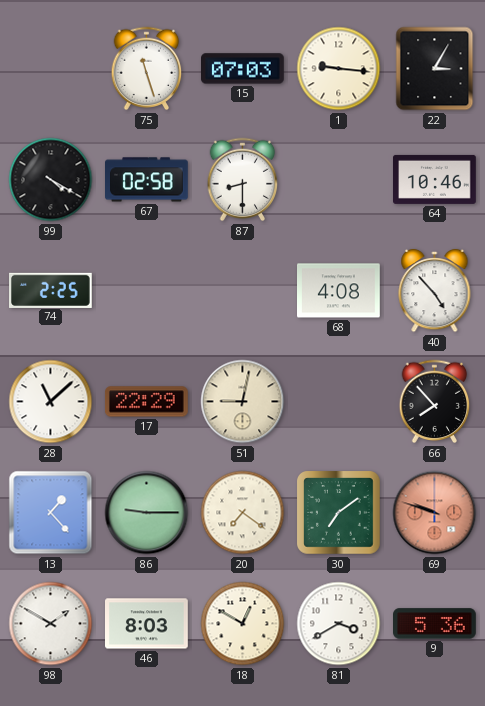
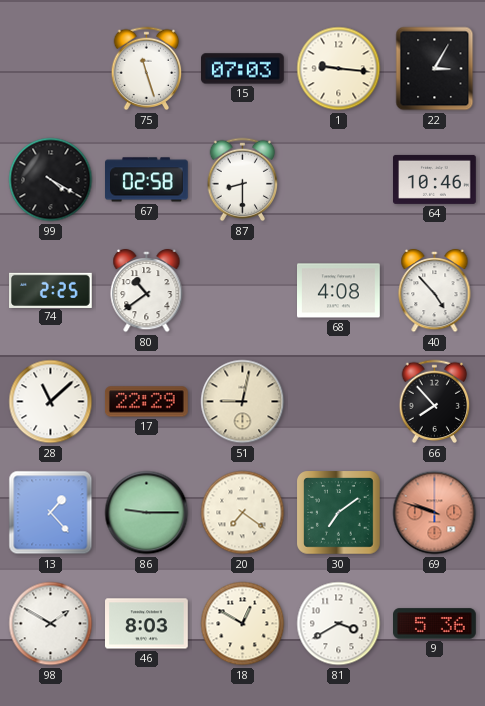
80: none -> 10:39 (147, 291)
